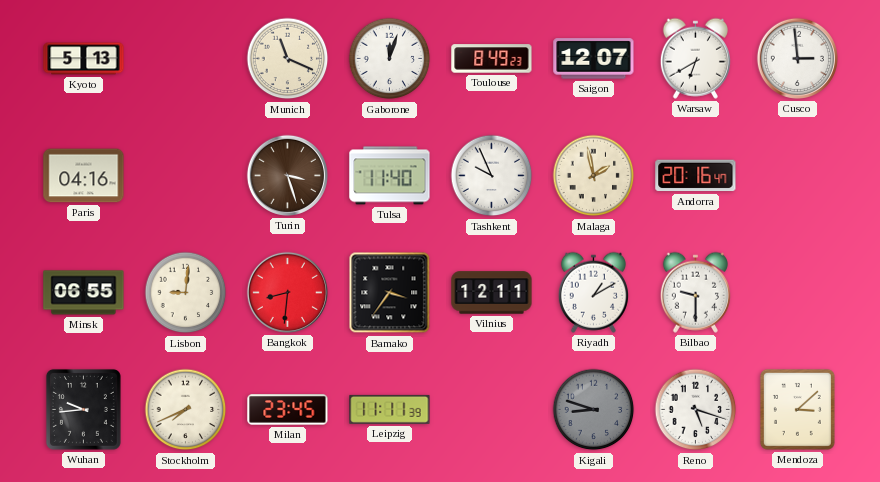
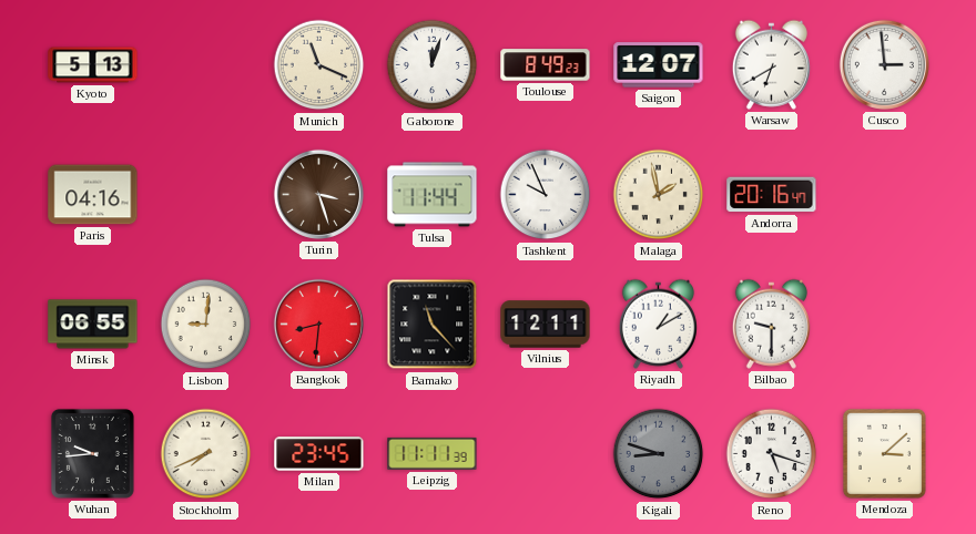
Tulsa: 11:40 -> 11:44 (433, 195)
Bamako: 3:36 -> 11:23 (433, 325)
